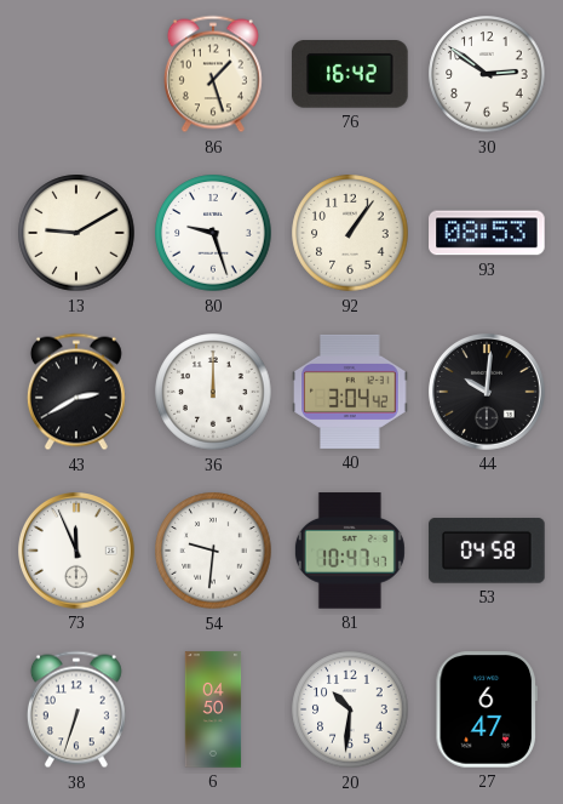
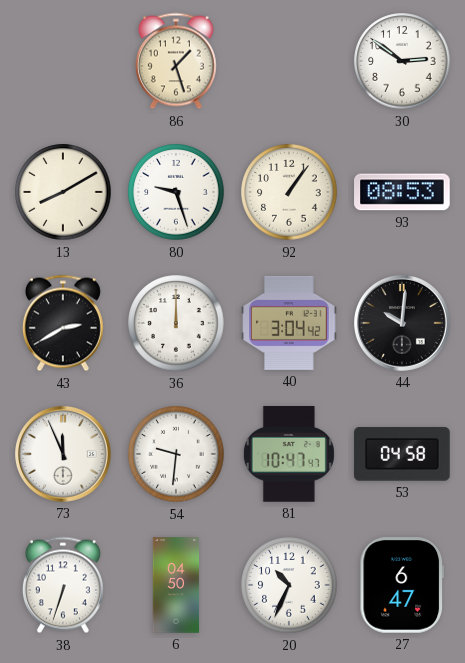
76: 16:42 -> none (350, 75)
13: 9:10 -> 8:10 (63, 192)
20: 10:31 -> 10:34 (289, 585)
